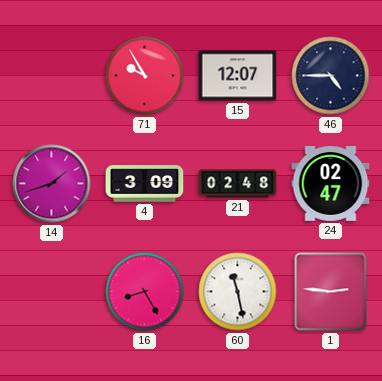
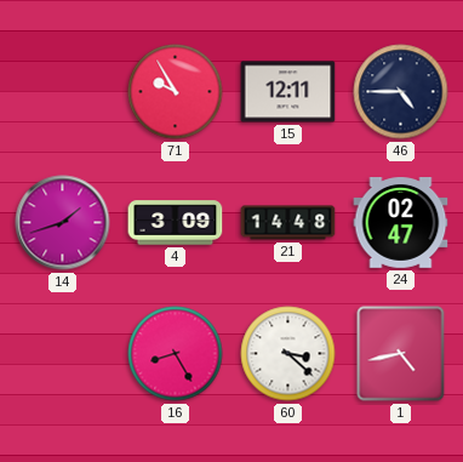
15: 12:07 -> 12:11 (288, 92)
21: 02:48 -> 14:48 (288, 223)
60: 11:28 -> 3:22 (288, 354)
1: 2:46 -> 4:43 (401, 354)
